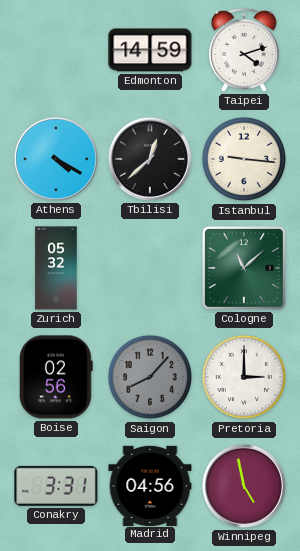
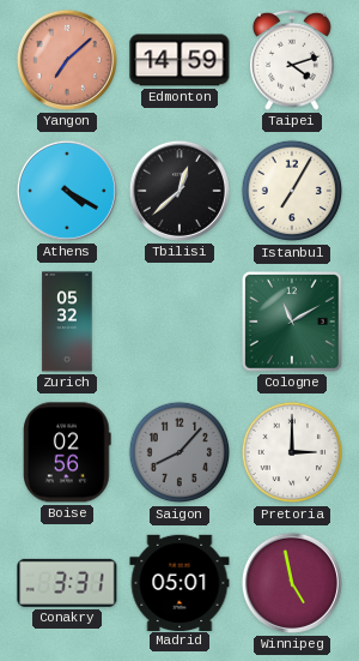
Yangon: none -> 7:08 (67, 60)
Istanbul: 9:16 -> 7:05 (292, 191)
Cologne: 11:08 -> 11:10 (293, 323)
Madrid: 04:56 -> 05:01 (180, 582)
